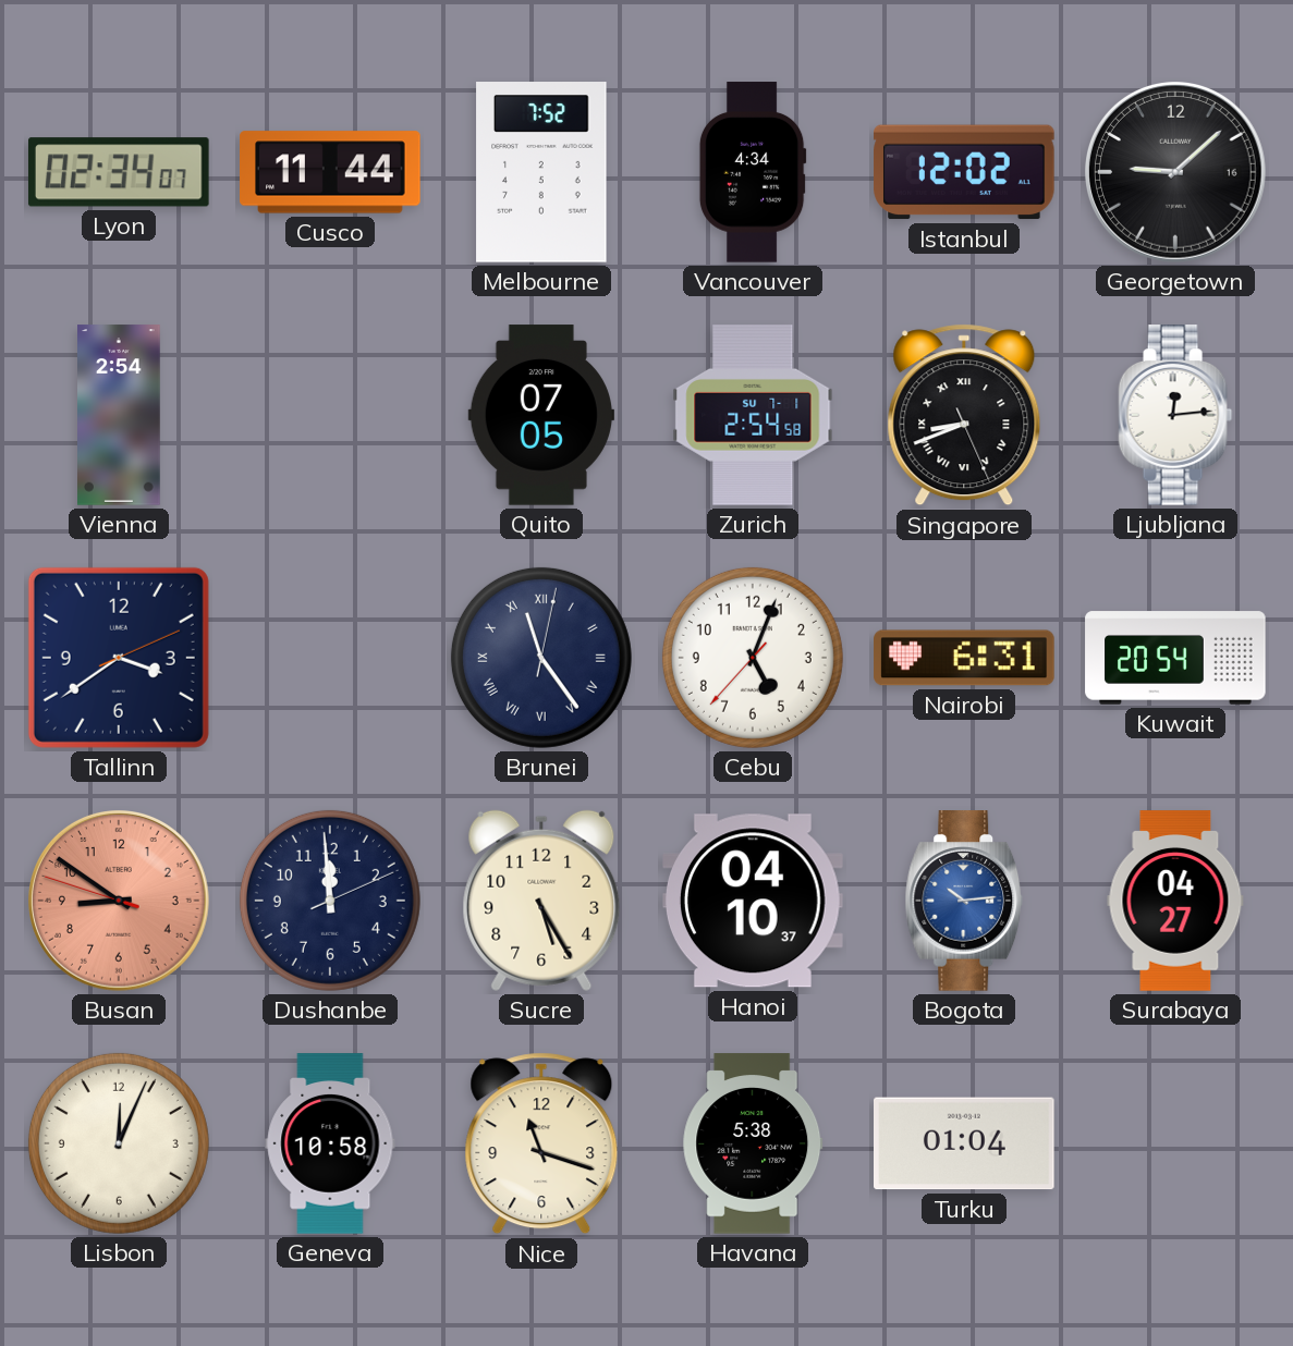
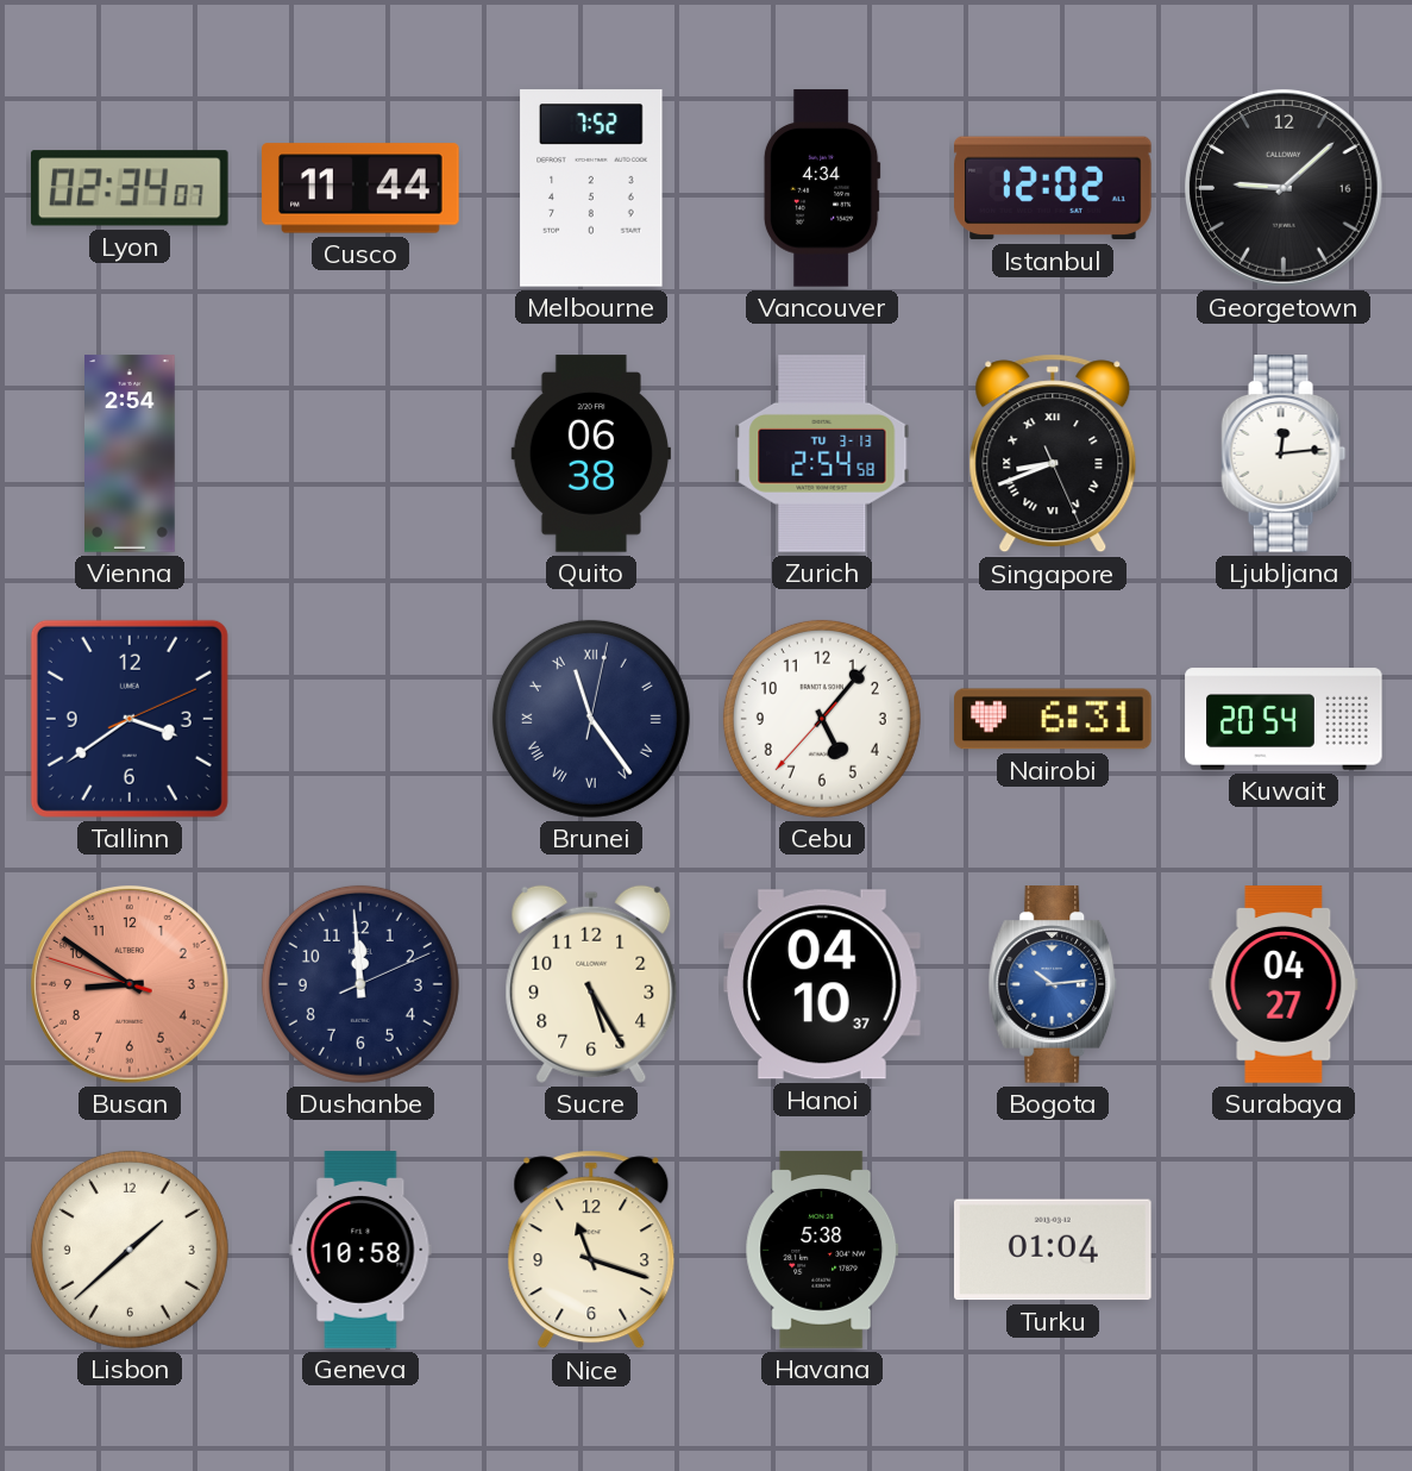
Quito: 07:05 -> 06:38 (591, 453)
Zurich date: SU 7-1 -> TU 3-13 (822, 453)
Cebu: 5:03 -> 5:06 (822, 719)
Lisbon: 12:04 -> 1:38 (130, 1250)
